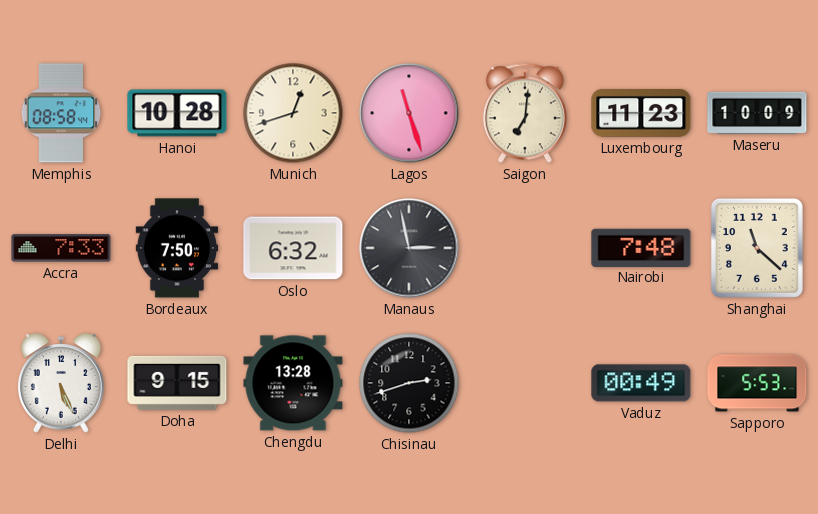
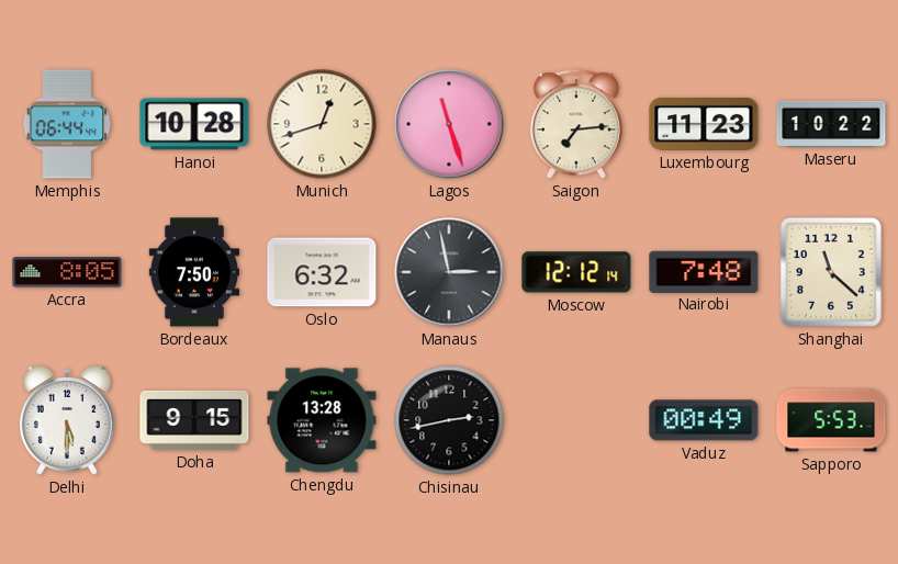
Memphis: 08:58 -> 06:44 (67, 124)
Saigon: 7:01 -> 7:14 (576, 124)
Maseru: 10:09 -> 10:22 (831, 124)
Accra: 7:33 -> 8:05 (67, 272)
Moscow: none -> 12:12 (576, 272)
Delhi: 5:26 -> 5:30 (67, 420)
Chisinau: 2:42 -> 2:43 (449, 420)
